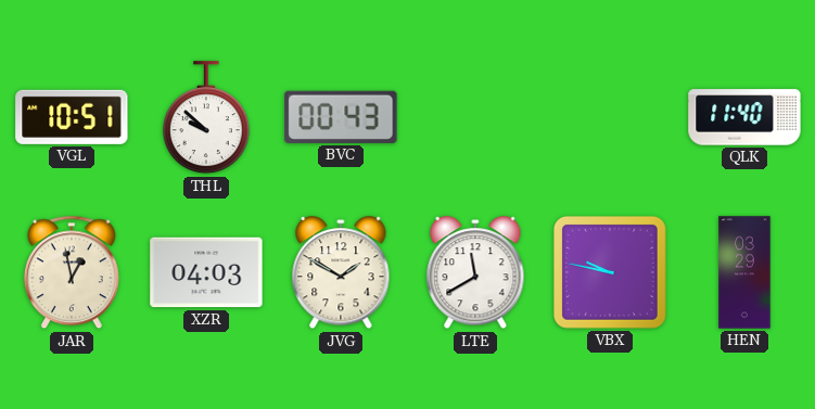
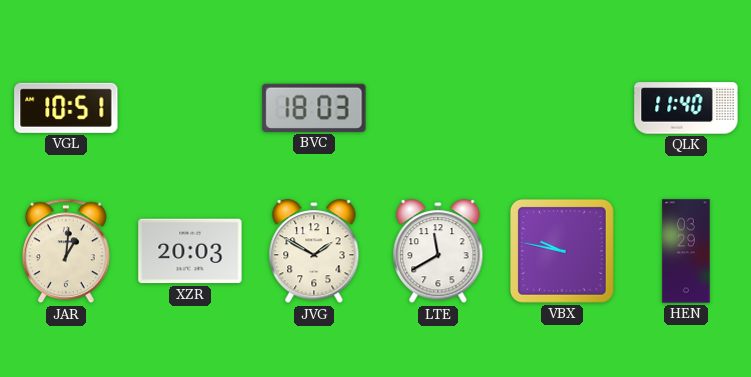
THL: 9:52 -> none (206, 118)
BVC: 00:43 -> 18:03 (314, 108)
JAR: 12:58 -> 1:01 (66, 251)
XZR: 04:03 -> 20:03 (190, 251)
